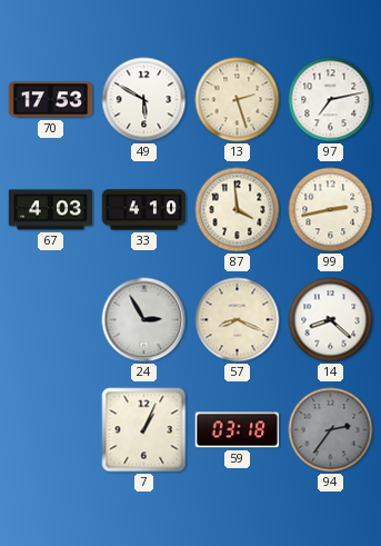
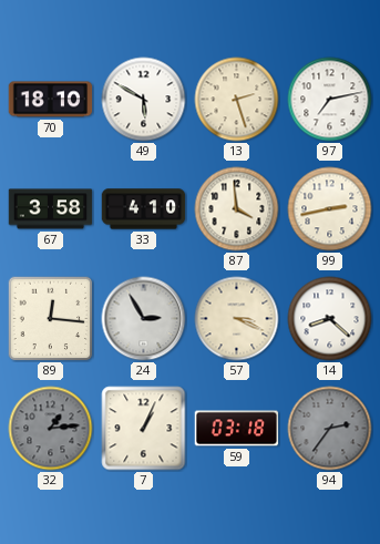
70: 17:53 -> 18:10 (51, 100)
67: 4:03 -> 3:58 (51, 209)
89: none -> 12:16 (51, 319)
57: 8:19 -> 3:19 (237, 319)
32: none -> 1:14 (51, 429)
